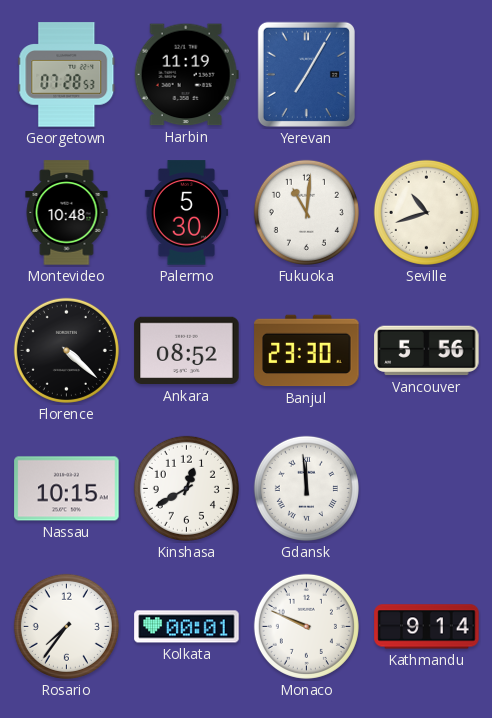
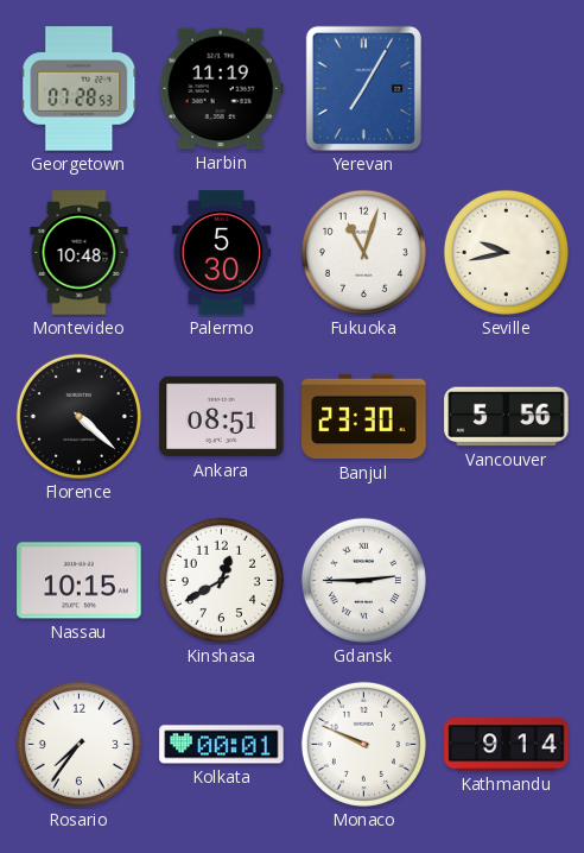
Fukuoka: 11:01 -> 11:03 (363, 252)
Seville: 10:42 -> 9:43 (506, 252)
Ankara: 08:52 -> 08:51 (222, 417)
Gdansk: 11:59 -> 2:45 (363, 580)
